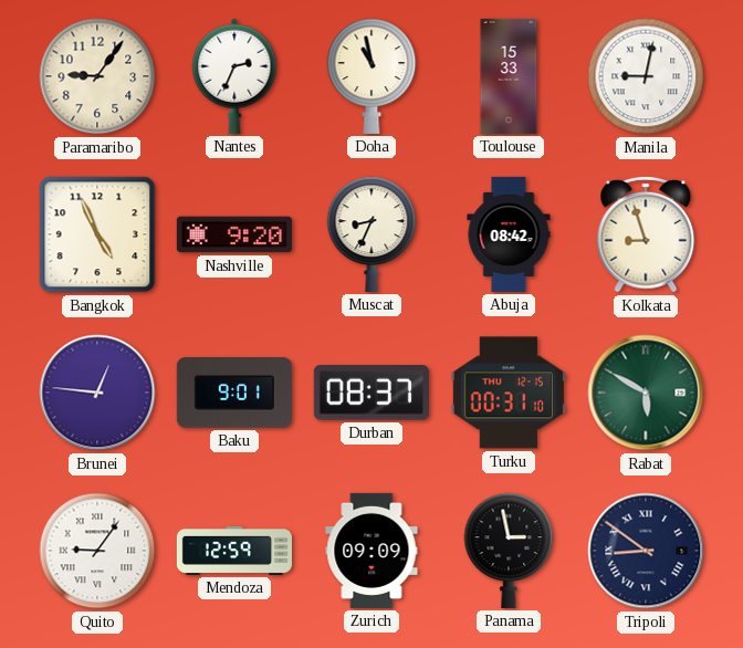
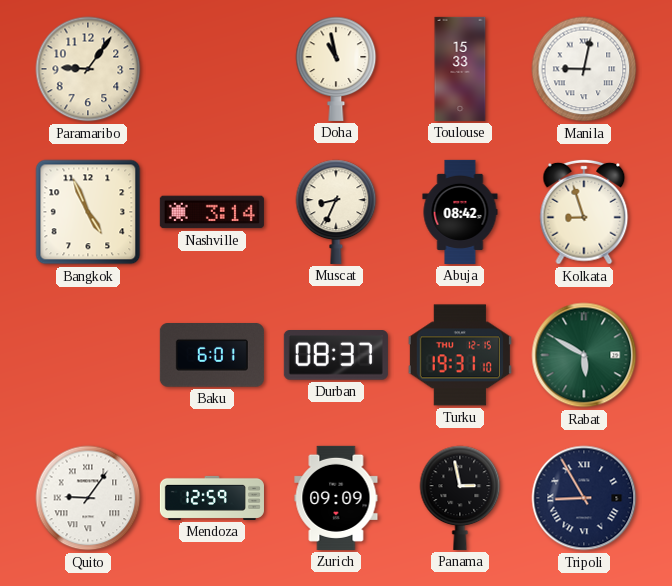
Nantes: 2:34 -> none (234, 76)
Nashville: 9:20 -> 3:14 (212, 212)
Brunei: 12:46 -> none (97, 393)
Baku: 9:01 -> 6:01 (212, 356)
Turku: 00:31 -> 19:31 (460, 355)
Tripoli: 8:51 -> 8:55 (584, 498)
